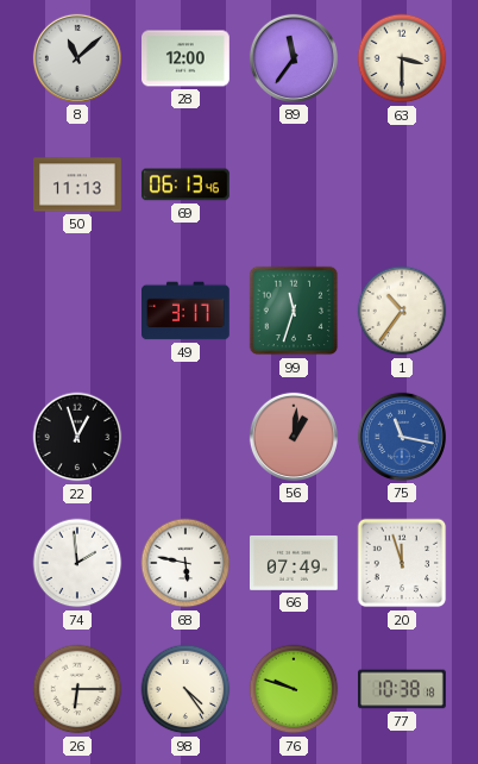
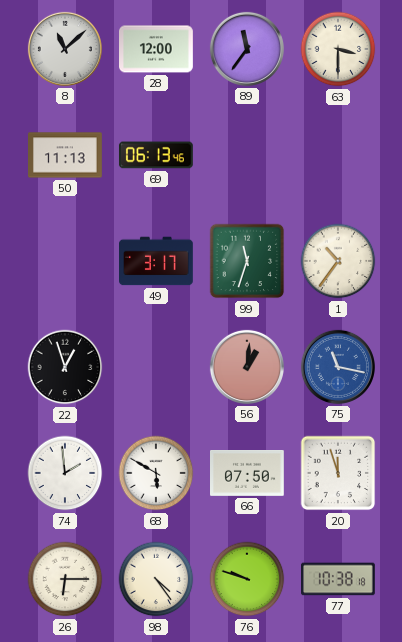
68: 5:47 -> 5:50 (156, 473)
66: 07:49 -> 07:50 (248, 474)
